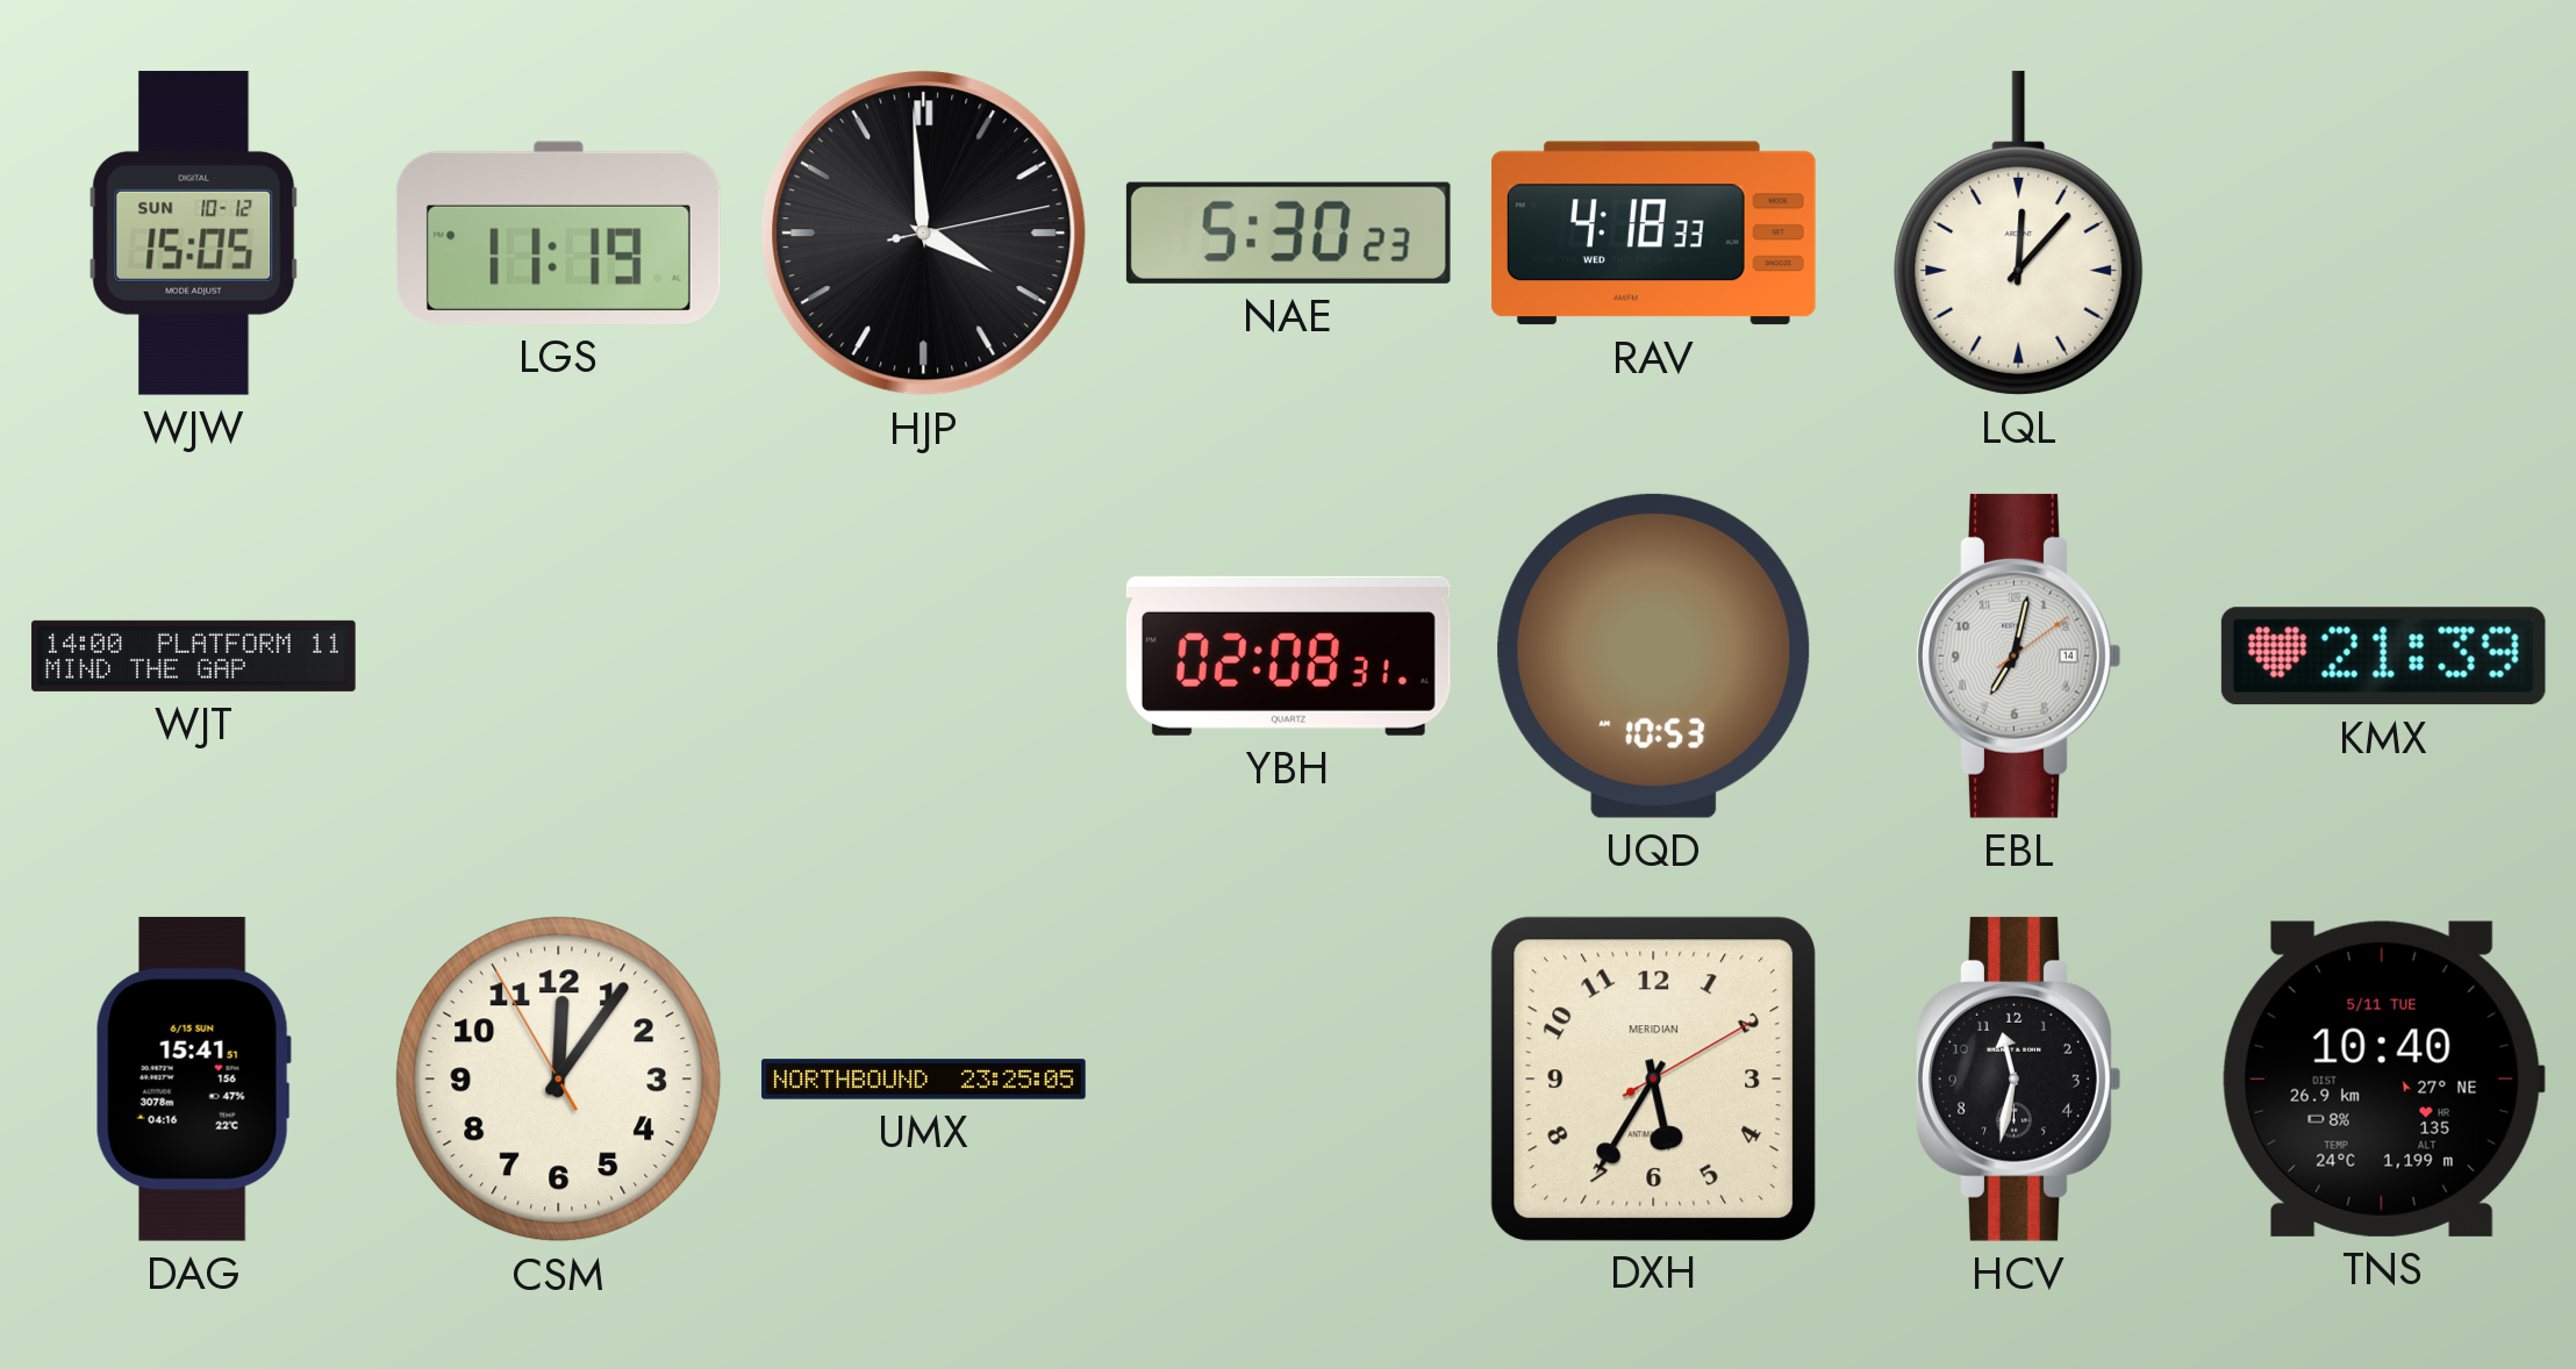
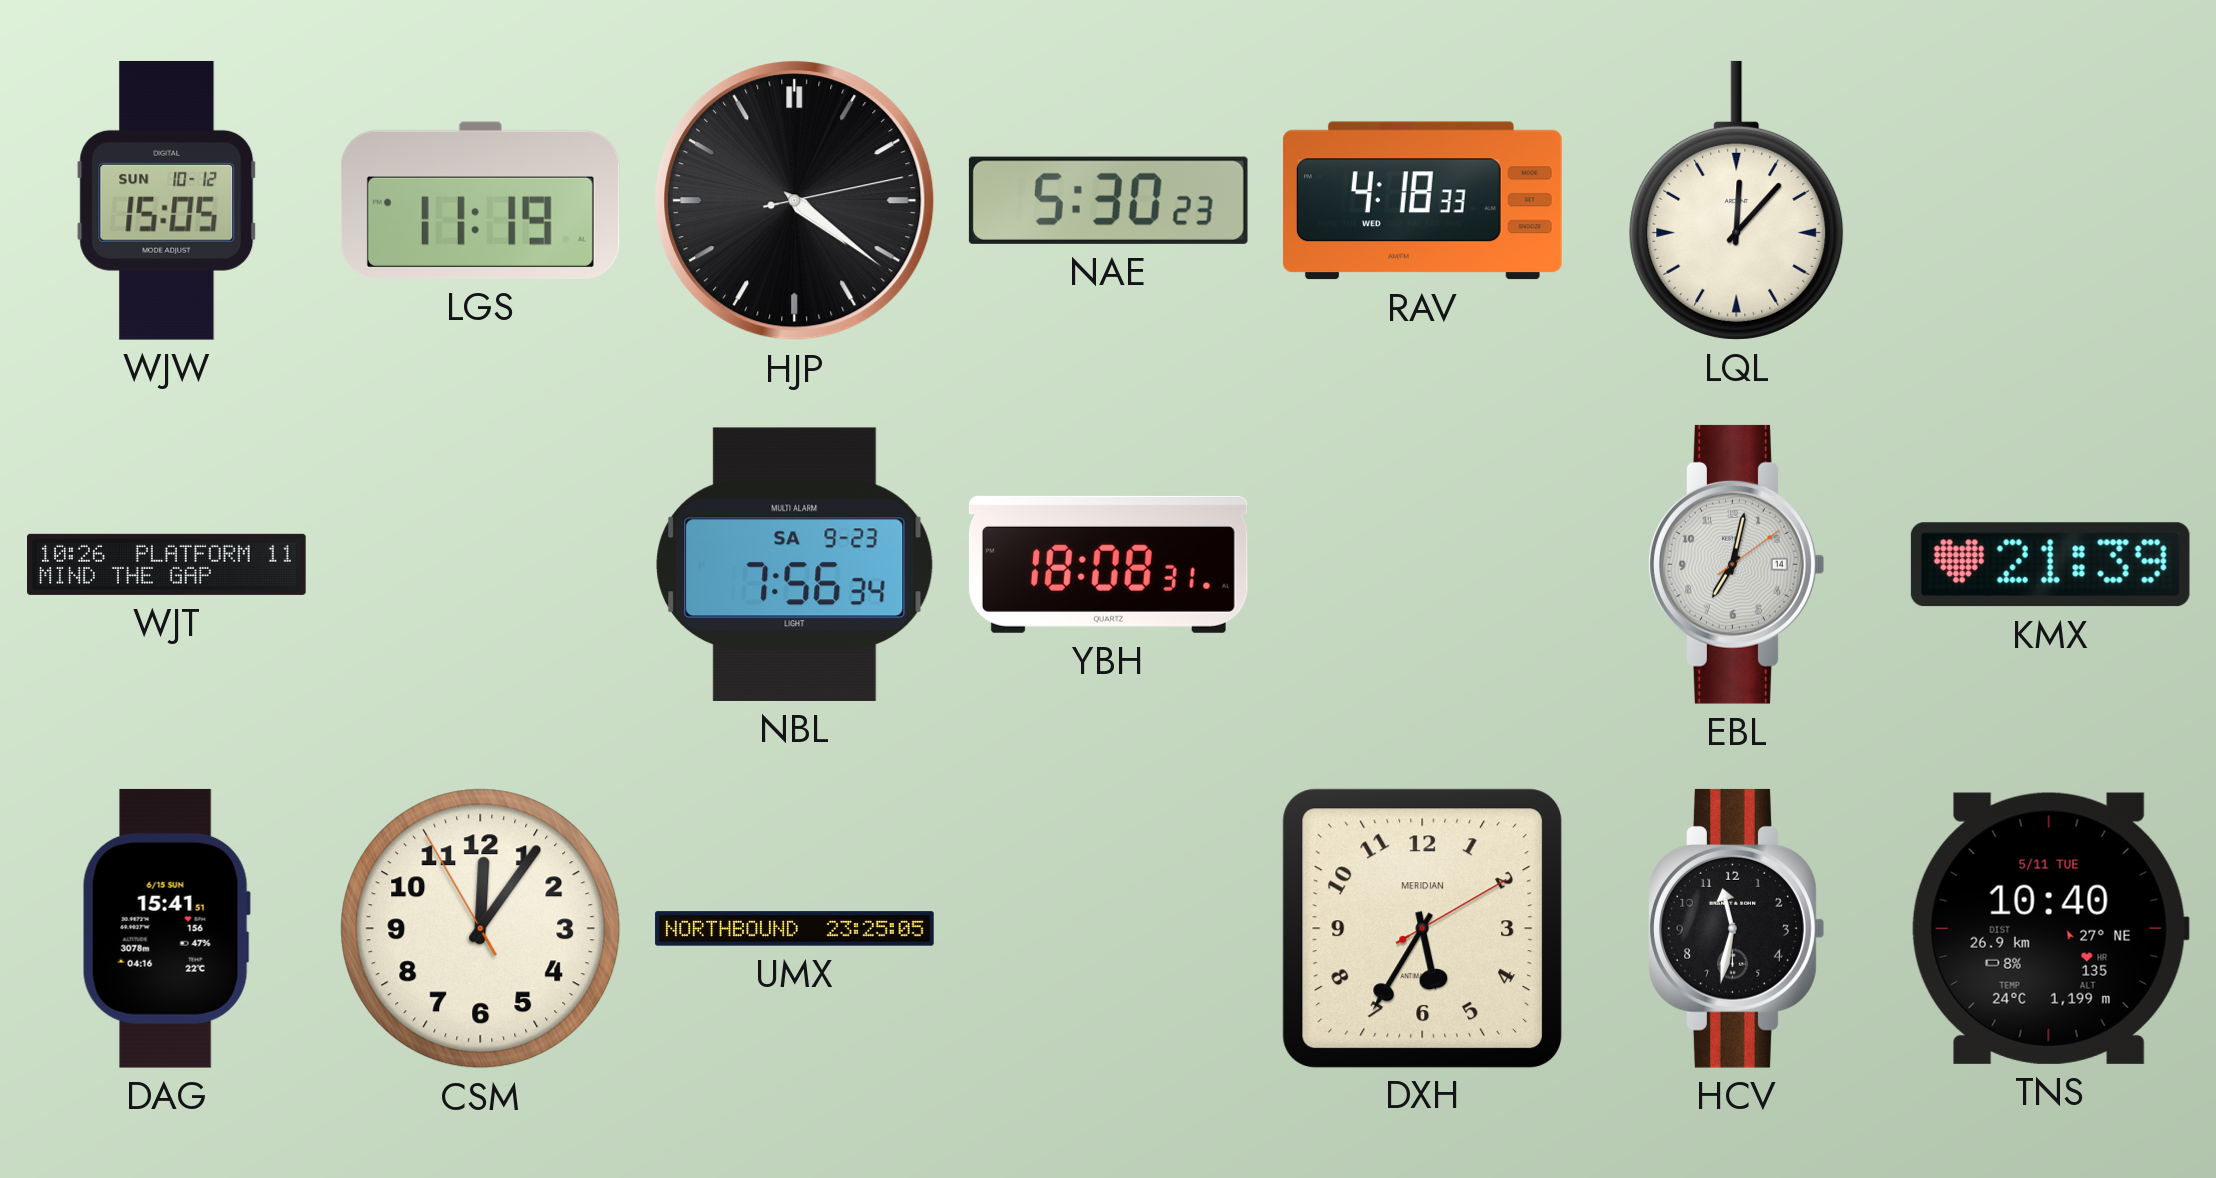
HJP: 3:59 -> 4:21 (795, 201)
WJT: 14:00 -> 10:26 (167, 564)
NBL: none -> 7:56 (795, 564)
YBH: 02:08 -> 18:08 (1108, 564)
UQD: 10:53 -> none (1654, 655)
